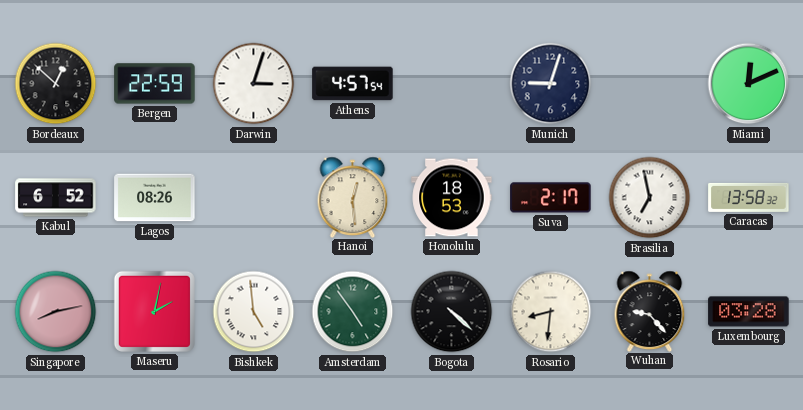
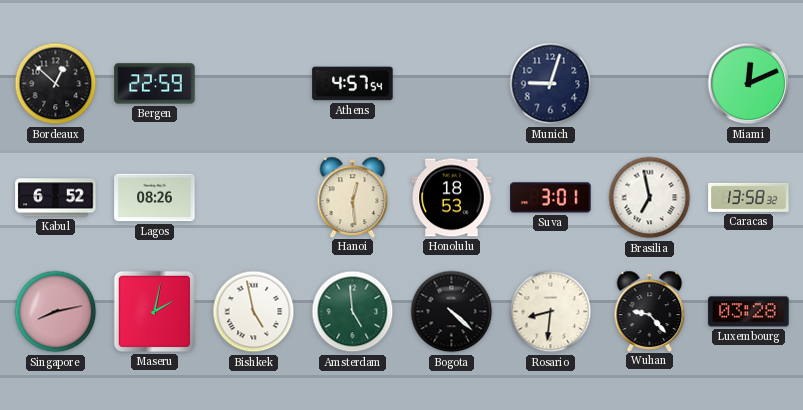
Darwin: 3:03 -> none (254, 84)
Suva: 2:17 -> 3:01 (551, 198)
Bishkek: 4:59 -> 4:58 (254, 312)
Amsterdam: 4:54 -> 4:59 (353, 312)
